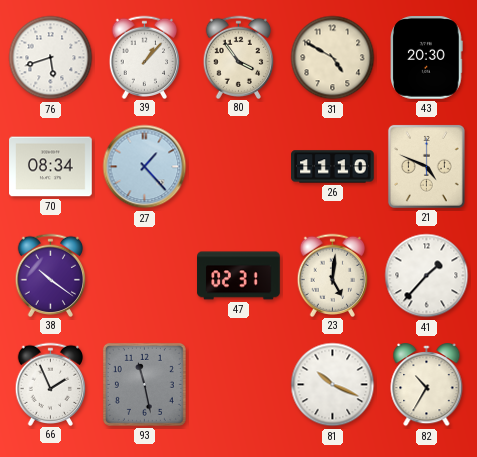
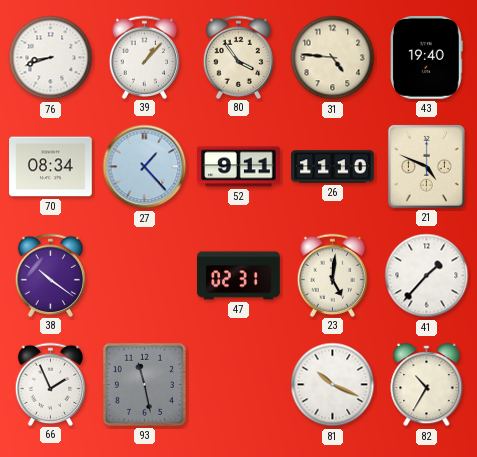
76: 5:42 -> 8:42 (51, 58)
31: 4:50 -> 4:46 (333, 58)
43: 20:30 -> 19:40 (427, 58)
52: none -> 9:11 (239, 167)
